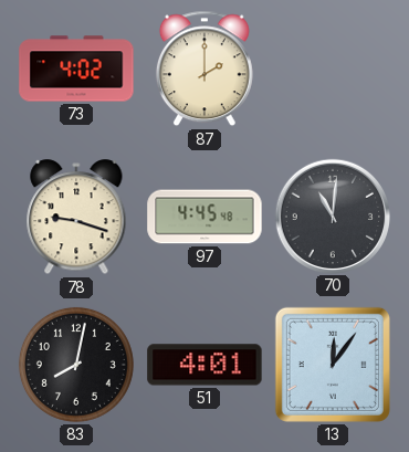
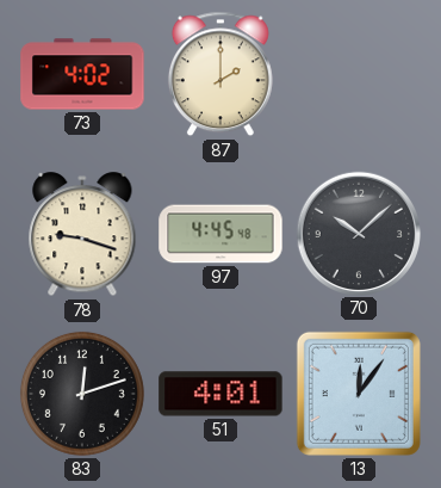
70: 11:01 -> 10:08 (358, 233)
83: 8:02 -> 12:12 (82, 394)
